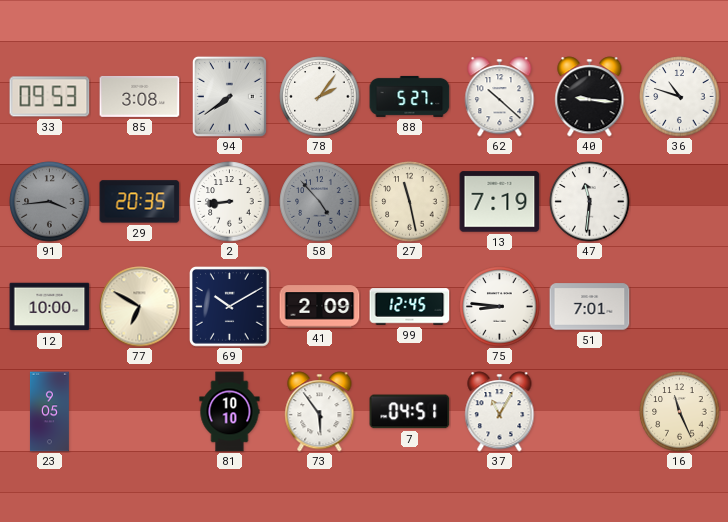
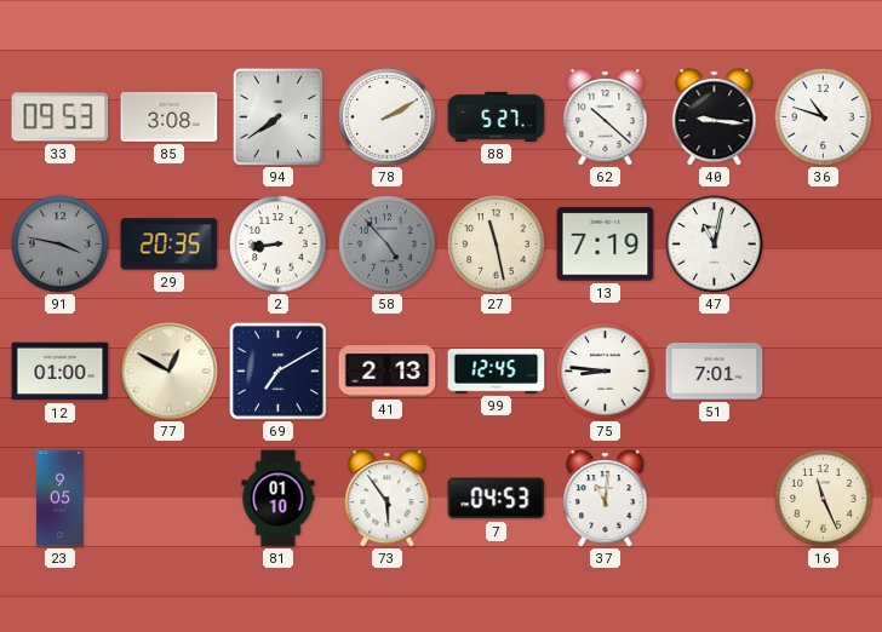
78: 2:06 -> 2:10 (388, 117)
91: 3:44 -> 3:47 (61, 245)
47: 11:31 -> 11:02 (715, 245)
12: 10:00 -> 01:00 (61, 372)
77: 6:50 -> 12:50 (170, 372)
69: 10:10 -> 7:10 (279, 372)
41: 2:09 -> 2:13 (388, 372)
81: 10:10 -> 01:10 (279, 499)
7: 04:51 -> 04:53 (497, 499)
37: 11:05 -> 11:01 (606, 499)
